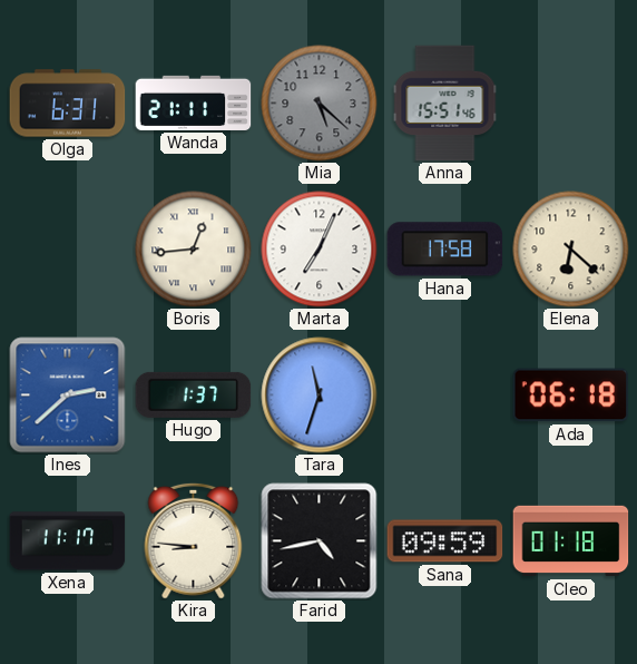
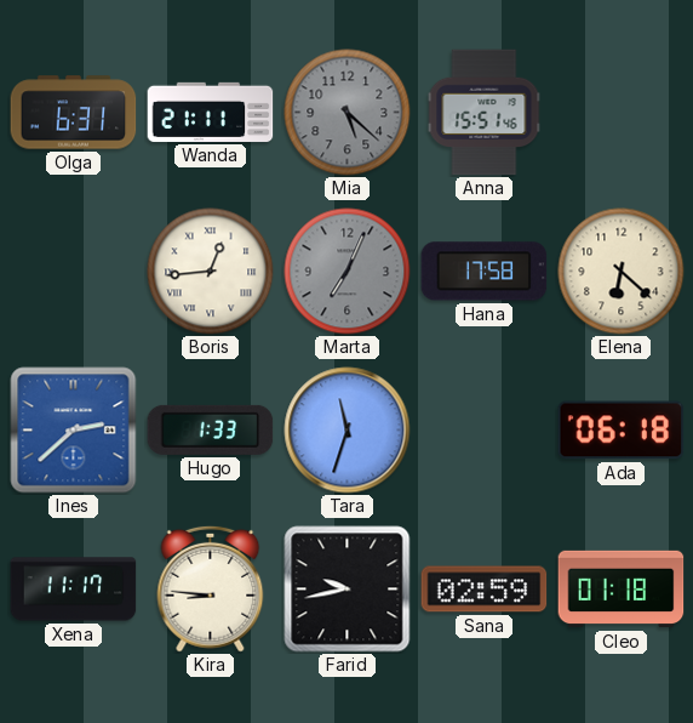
Marta dial: white -> grey (348, 272)
Hugo: 1:37 -> 1:33 (211, 429)
Farid: 4:43 -> 9:43 (348, 590)
Sana: 09:59 -> 02:59 (485, 590)
